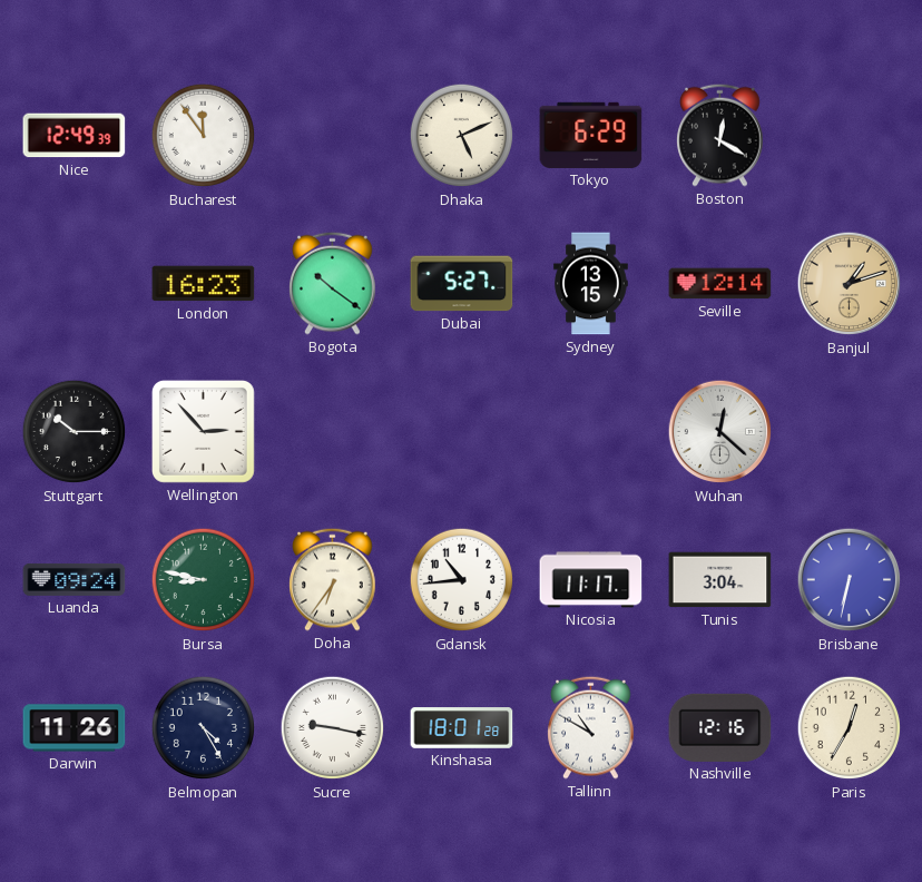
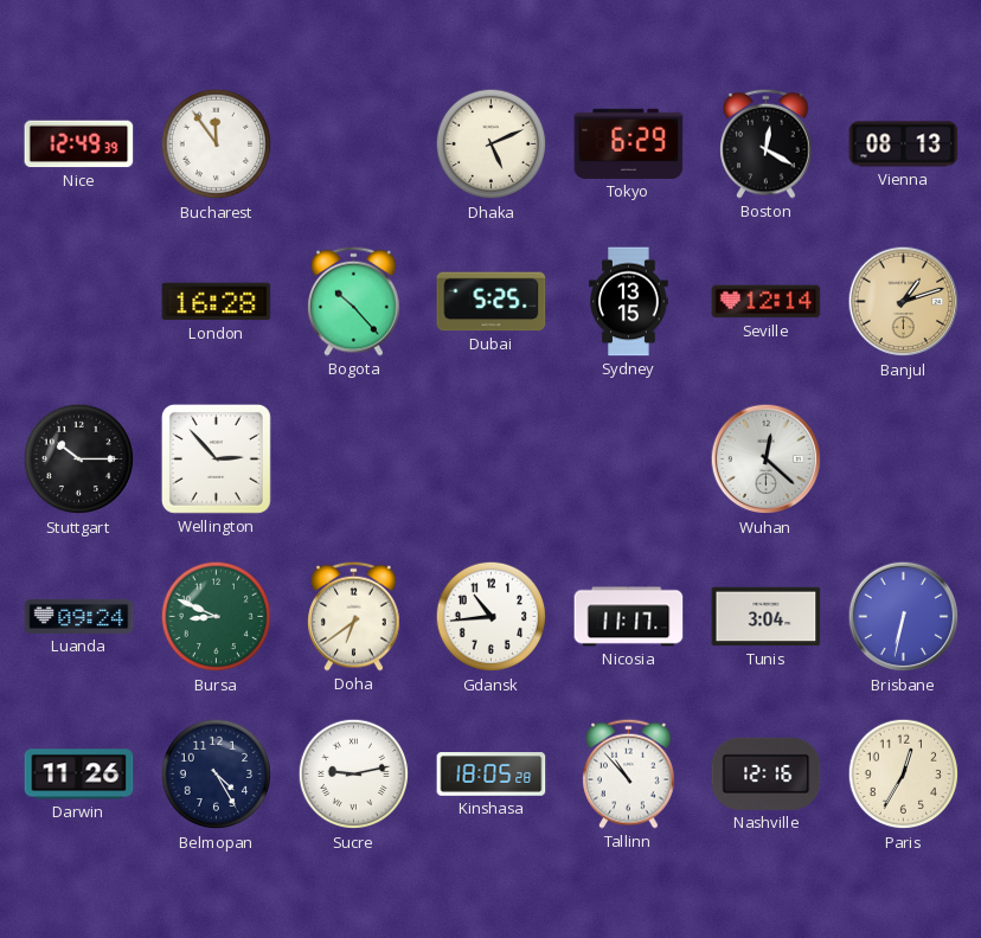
Vienna: none -> 08:13 (904, 144)
London: 16:23 -> 16:28 (217, 302)
Bogota: 10:21 -> 10:23 (354, 301)
Dubai: 5:27 -> 5:25 (492, 302)
Bursa: 8:47 -> 8:49 (217, 617)
Doha: 6:36 -> 6:39 (354, 616)
Sucre: 9:17 -> 9:13 (354, 775)
Kinshasa: 18:01 -> 18:05 (492, 775)
Tallinn: 10:50 -> 10:53 (629, 773)
